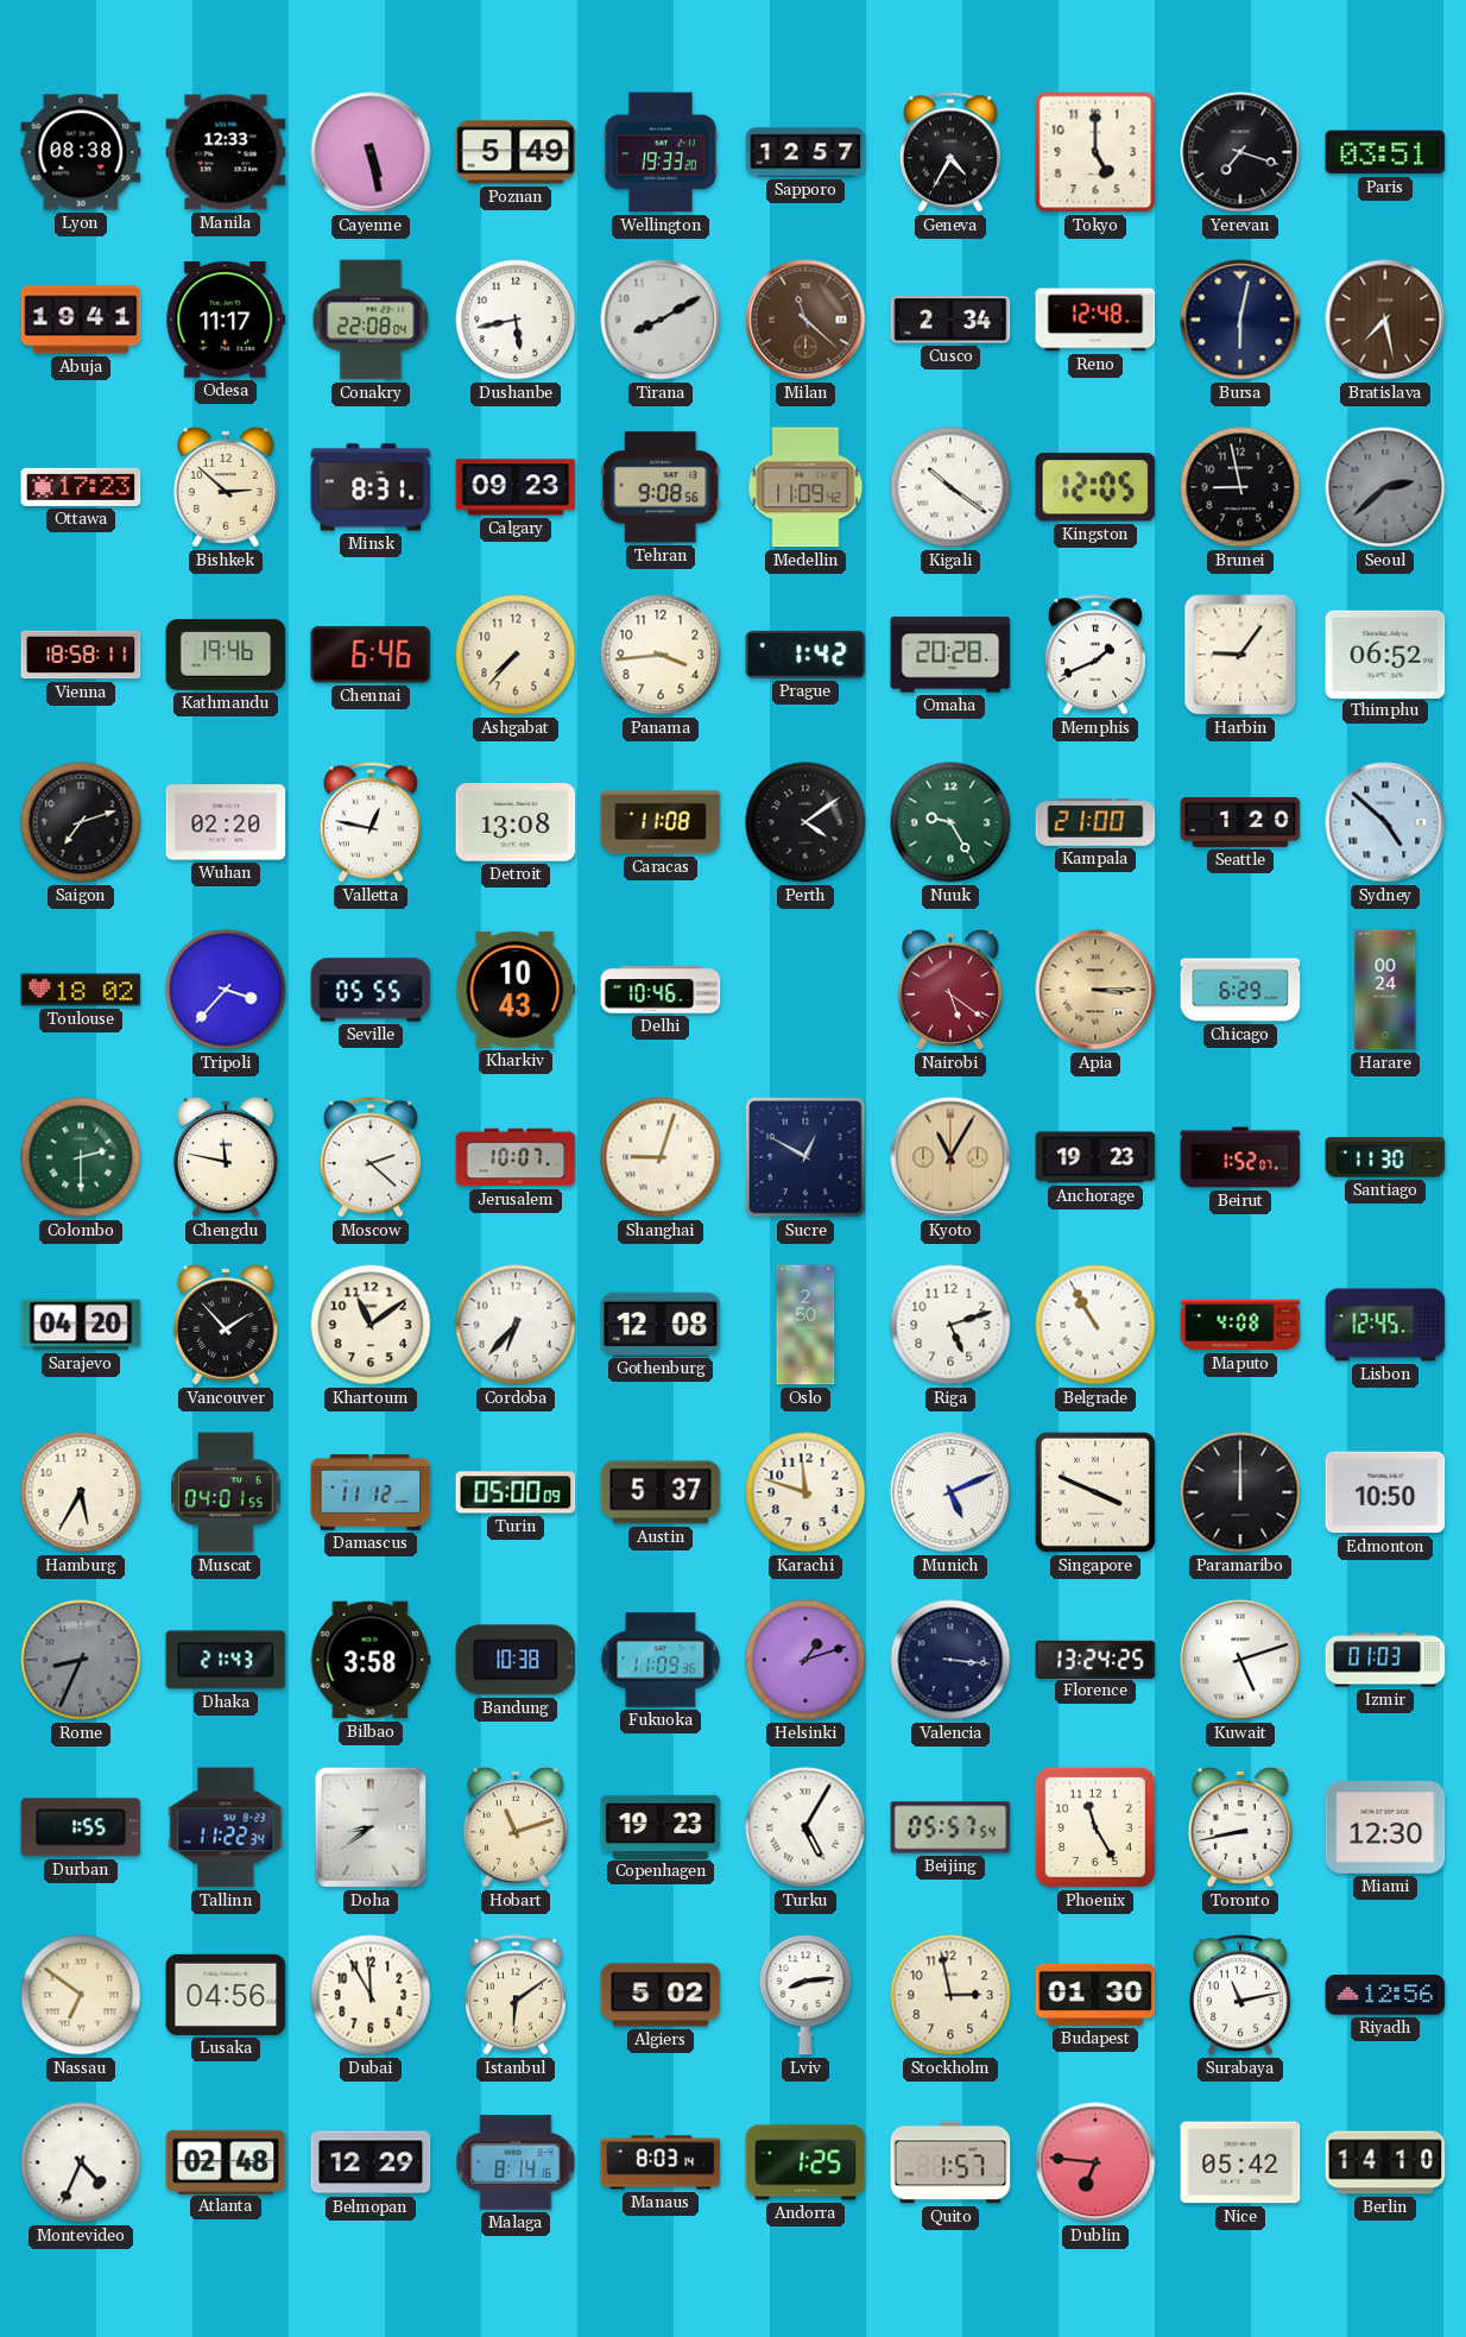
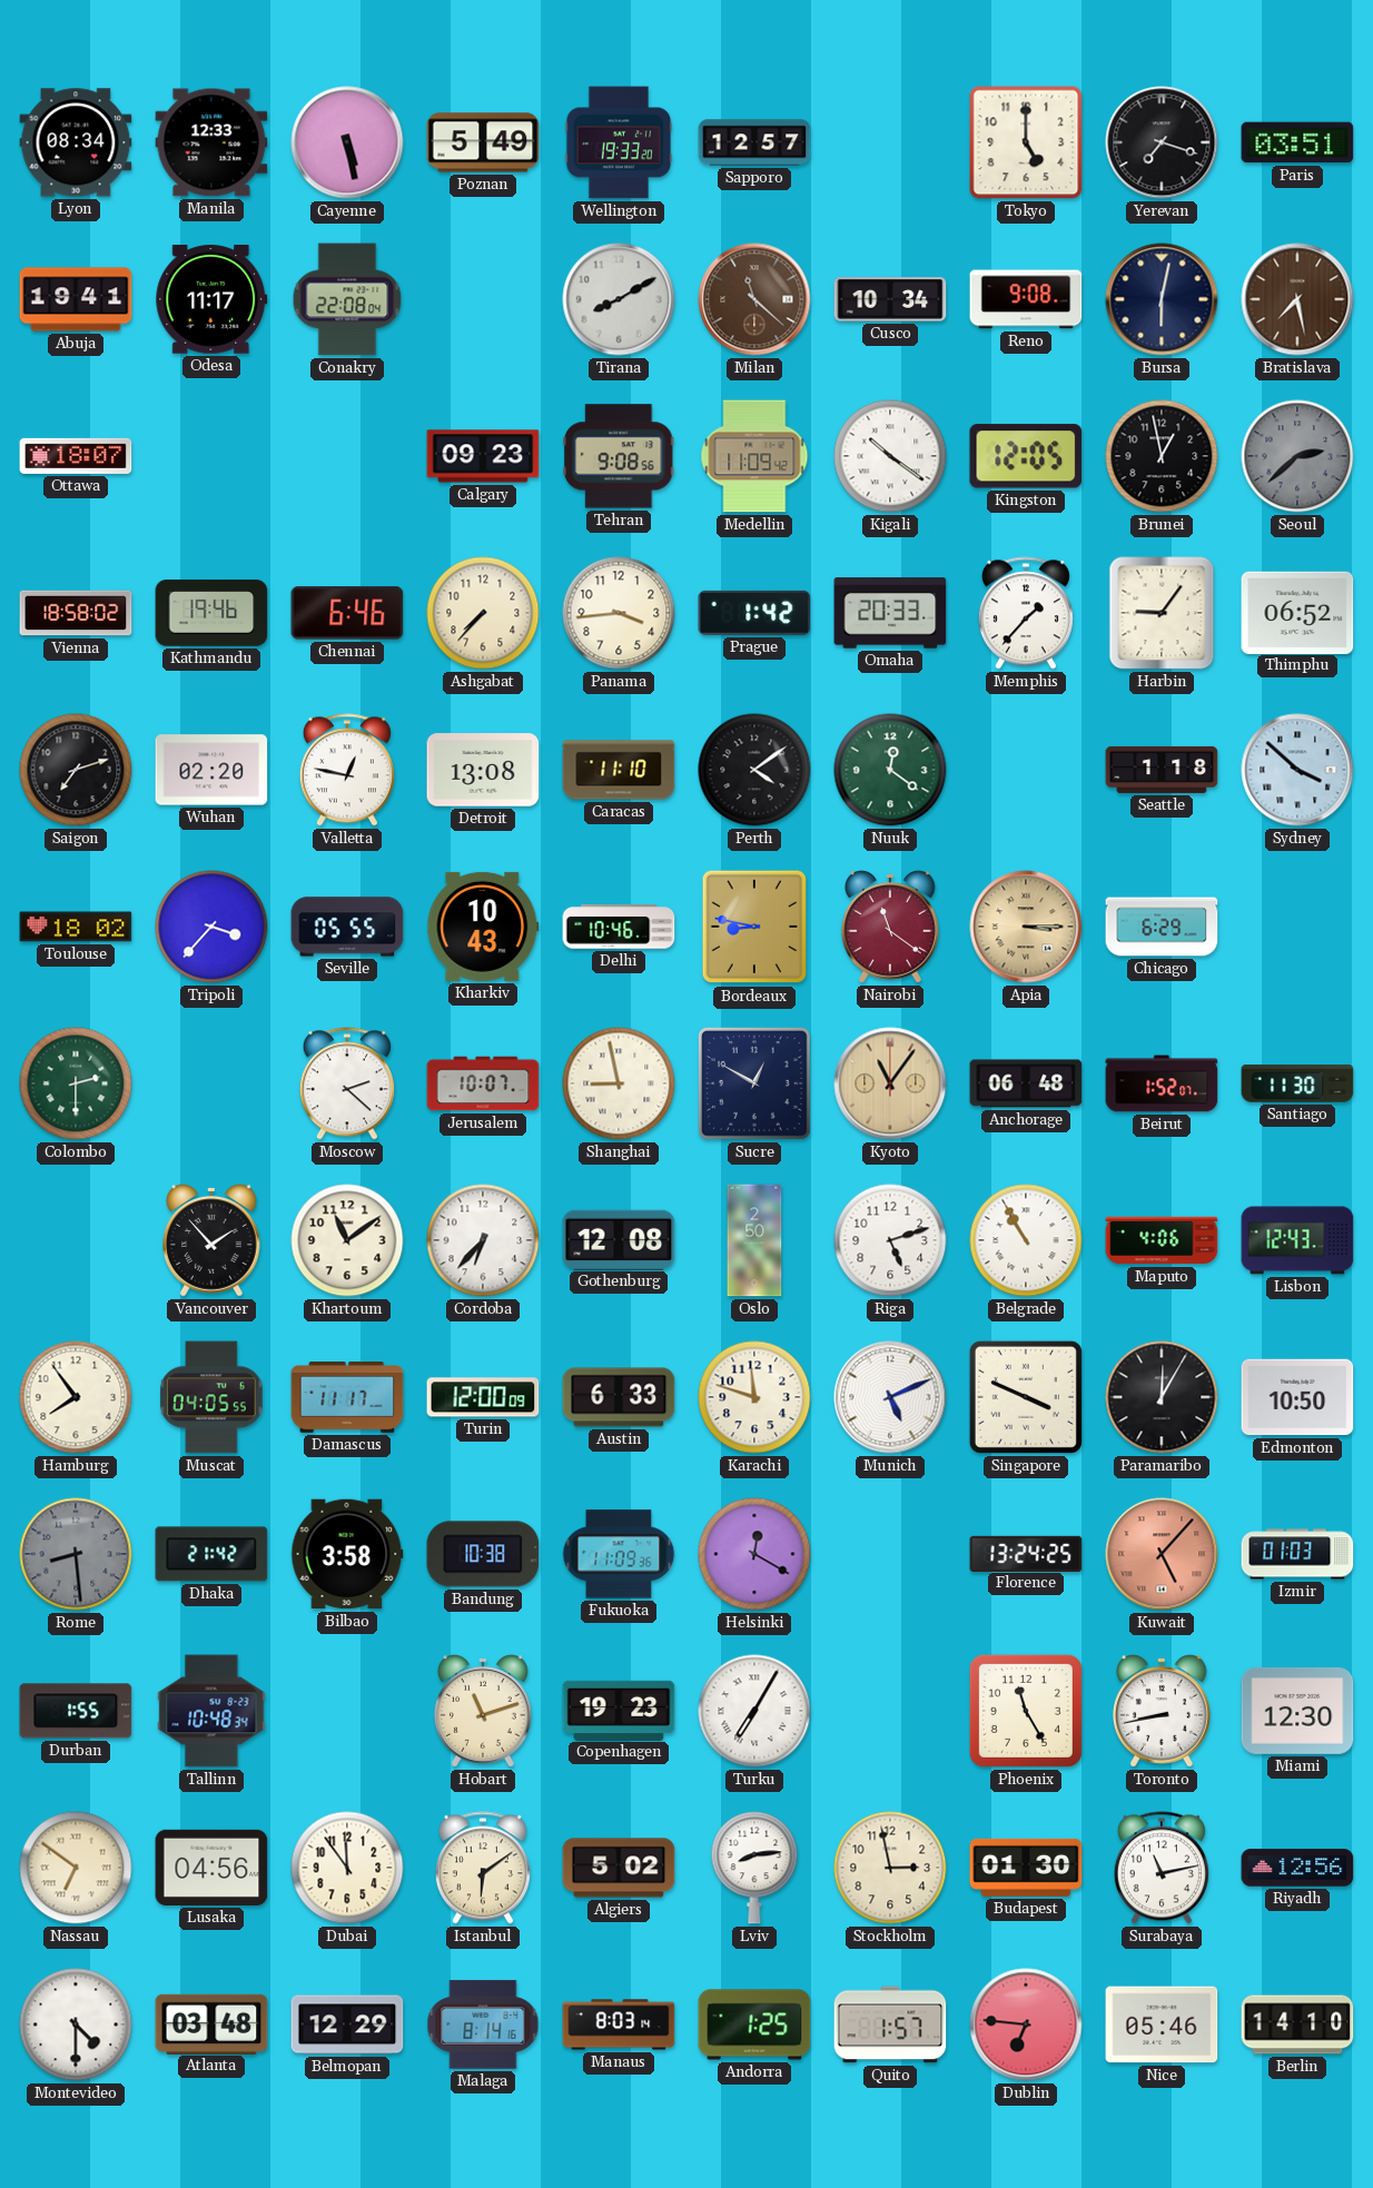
Lyon: 08:38 -> 08:34 (76, 142)
Geneva: 4:35 -> none (950, 152)
Dushanbe: 5:43 -> none (516, 320)
Cusco: 2:34 -> 10:34 (890, 299)
Reno: 12:48 -> 9:08 (1026, 299)
Ottawa: 17:23 -> 18:07 (76, 456)
Bishkek: 2:52 -> none (226, 488)
Minsk: 8:31 -> none (371, 487)
Brunei: 8:58 -> 12:58 (1162, 456)
Vienna: 18:58:11 -> 18:58:02 (76, 613)
Omaha: 20:28 -> 20:33 (890, 613)
Memphis: 1:41 -> 1:37 (1026, 613)
Caracas: 11:08 -> 11:10 (619, 770)
Nuuk: 9:25 -> 12:21 (890, 770)
Kampala: 21:00 -> none (1095, 823)
Seattle: 1:20 -> 1:18 (1162, 770)
Sydney: 4:52 -> 3:52 (1297, 770)
Bordeaux: none -> 8:47 (754, 927)
Nairobi: 5:21 -> 11:21 (890, 928)
Harare: 00:24 -> none (1385, 990)
Chengdu: 11:47 -> none (226, 1158)
Shanghai: 9:03 -> 8:58 (619, 1083)
Kyoto: 11:05 -> 11:06 (890, 1083)
Anchorage: 19:23 -> 06:48 (1026, 1083)
Sarajevo: 04:20 -> none (81, 1325)
Maputo: 4:08 -> 4:06 (1162, 1240)
Lisbon: 12:45 -> 12:43 (1297, 1240)
Hamburg: 5:35 -> 7:54 (76, 1397)
Muscat: 04:01 -> 04:05 (211, 1397)
Damascus: 11:12 -> 11:17 (347, 1397)
Turin: 05:00 -> 12:00 (483, 1397)
Austin: 5:37 -> 6:33 (619, 1397)
Paramaribo: 12:00 -> 12:05 (1162, 1397)
Rome: 8:34 -> 8:29 (76, 1554)
Dhaka: 21:43 -> 21:42 (211, 1554)
Helsinki: 1:12 -> 12:20 (754, 1554)
Valencia: 3:16 -> none (950, 1660)
Kuwait: 5:12 -> 5:07 (1162, 1554)
Kuwait dial: white -> salmon (1162, 1554)
Tallinn: 11:22 -> 10:48 (211, 1711)
Doha: 8:39 -> none (371, 1827)
Turku: 5:05 -> 7:05 (754, 1711)
Beijing: 05:57 -> none (950, 1827)
Dubai: 11:55 -> 11:54 (347, 1868)
Montevideo: 4:34 -> 4:30 (76, 2024)
Atlanta: 02:48 -> 03:48 (211, 2023)
Nice: 05:42 -> 05:46 (1162, 2024)
